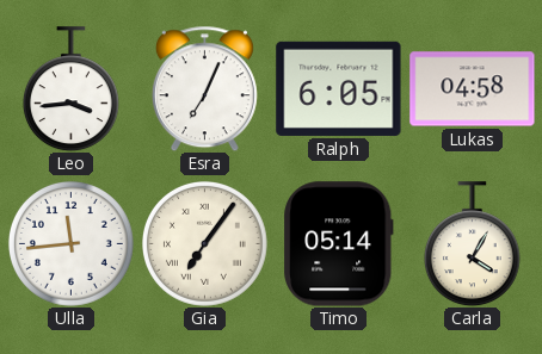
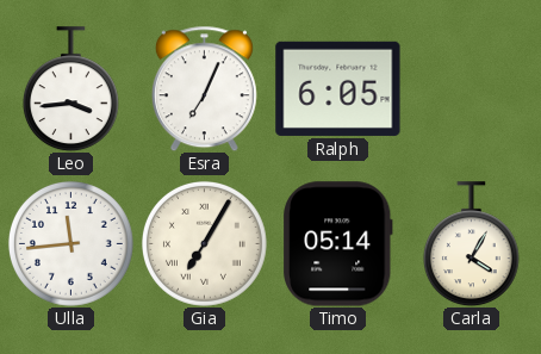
Lukas: 04:58 -> none (473, 89)
Gia: 7:06 -> 7:05 (205, 244)
